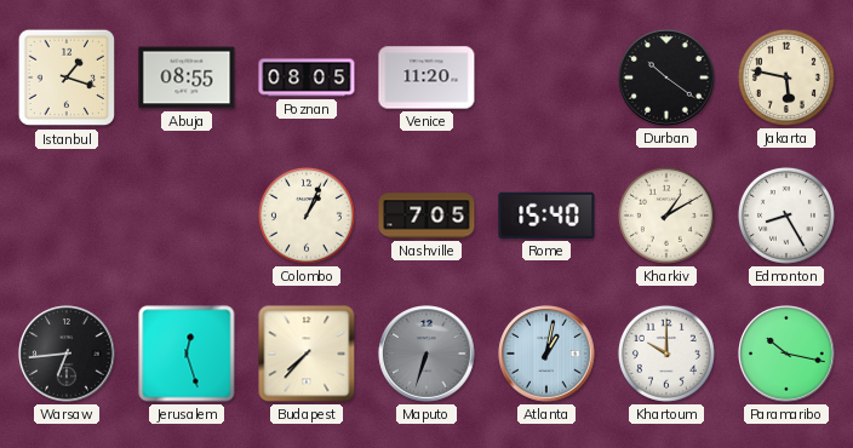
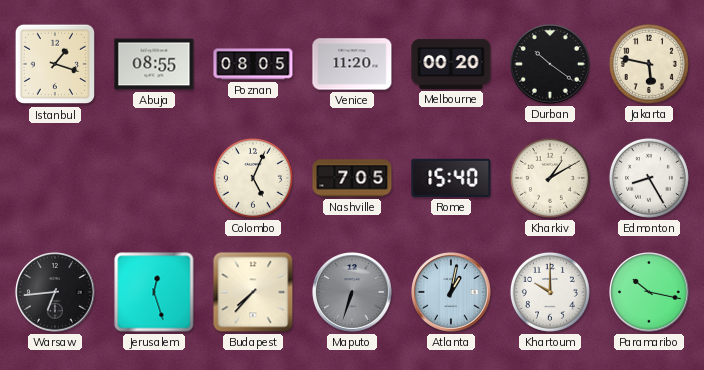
Melbourne: none -> 00:20 (451, 64)
Colombo: 1:04 -> 5:04 (253, 178)
